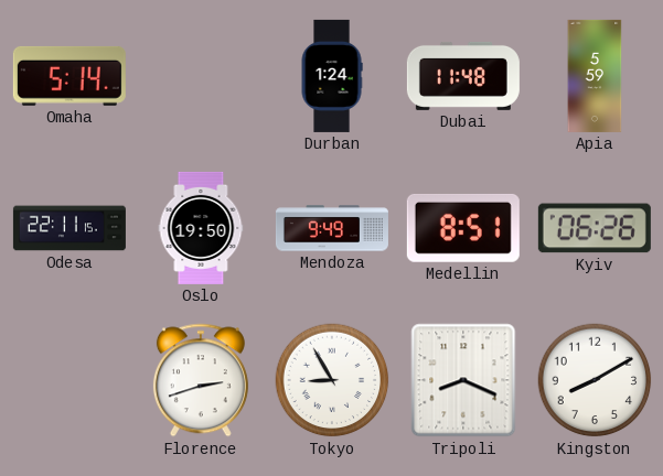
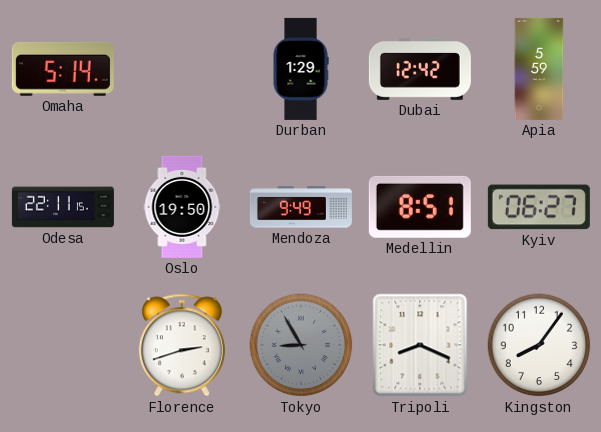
Durban: 1:24 -> 1:29 (301, 69)
Dubai: 11:48 -> 12:42 (420, 69)
Kyiv: 06:26 -> 06:27 (539, 207)
Tokyo dial: white -> grey (301, 345)
Kingston: 8:10 -> 8:06 (539, 345)
